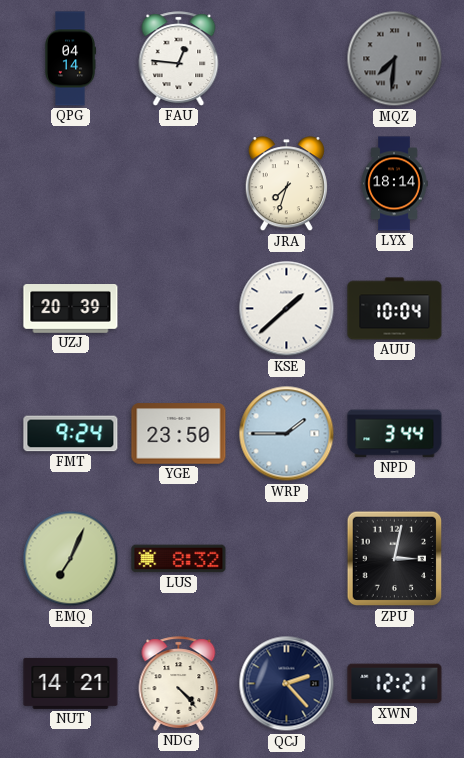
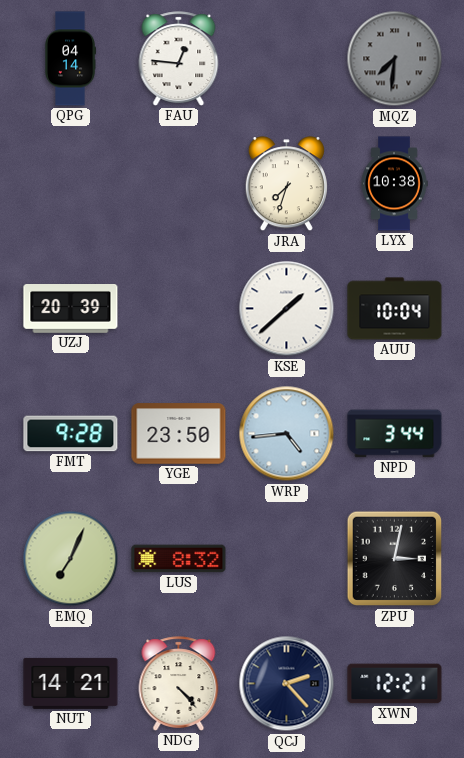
LYX: 18:14 -> 10:38 (394, 184)
FMT: 9:24 -> 9:28 (71, 434)
WRP: 1:45 -> 4:44 (287, 434)
